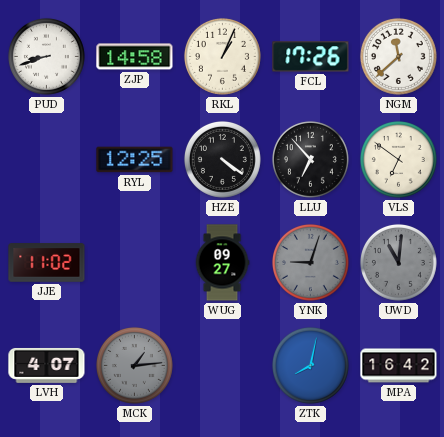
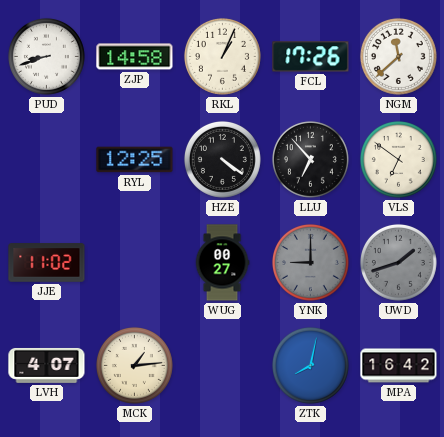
WUG: 09:27 -> 00:27 (222, 263)
YNK: 9:03 -> 9:00 (310, 262)
UWD: 11:01 -> 1:42 (398, 262)
MCK dial: grey -> cream (134, 365)
